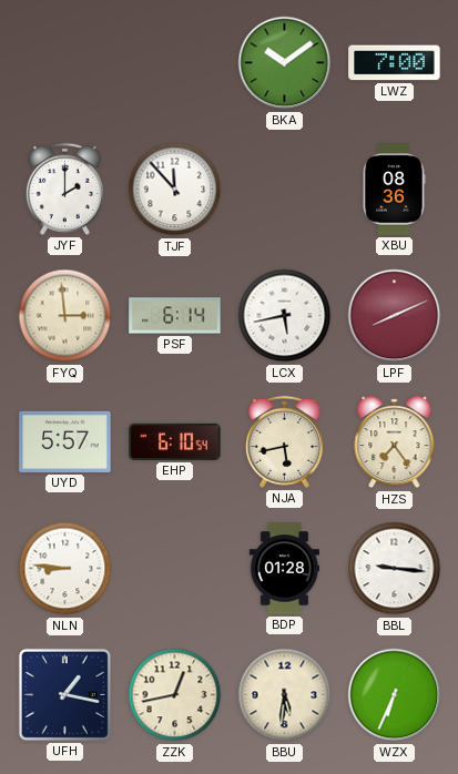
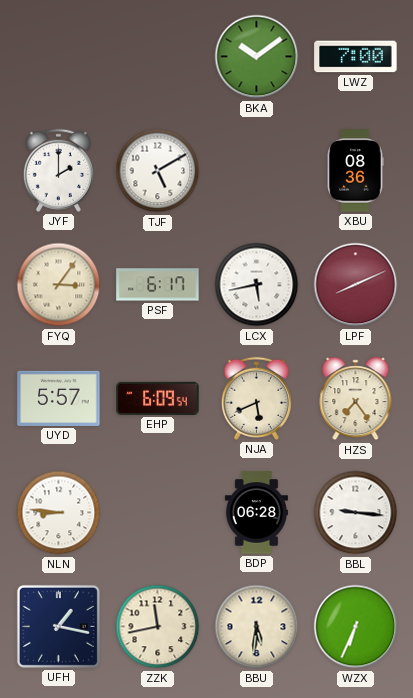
TJF: 11:53 -> 5:10 (158, 171)
FYQ: 2:59 -> 3:06 (59, 285)
PSF: 6:14 -> 6:17 (158, 285)
EHP: 6:10 -> 6:09 (158, 398)
NJA: 5:43 -> 5:41 (256, 398)
BDP: 01:28 -> 06:28 (256, 513)
ZZK: 12:43 -> 11:43 (158, 627)
